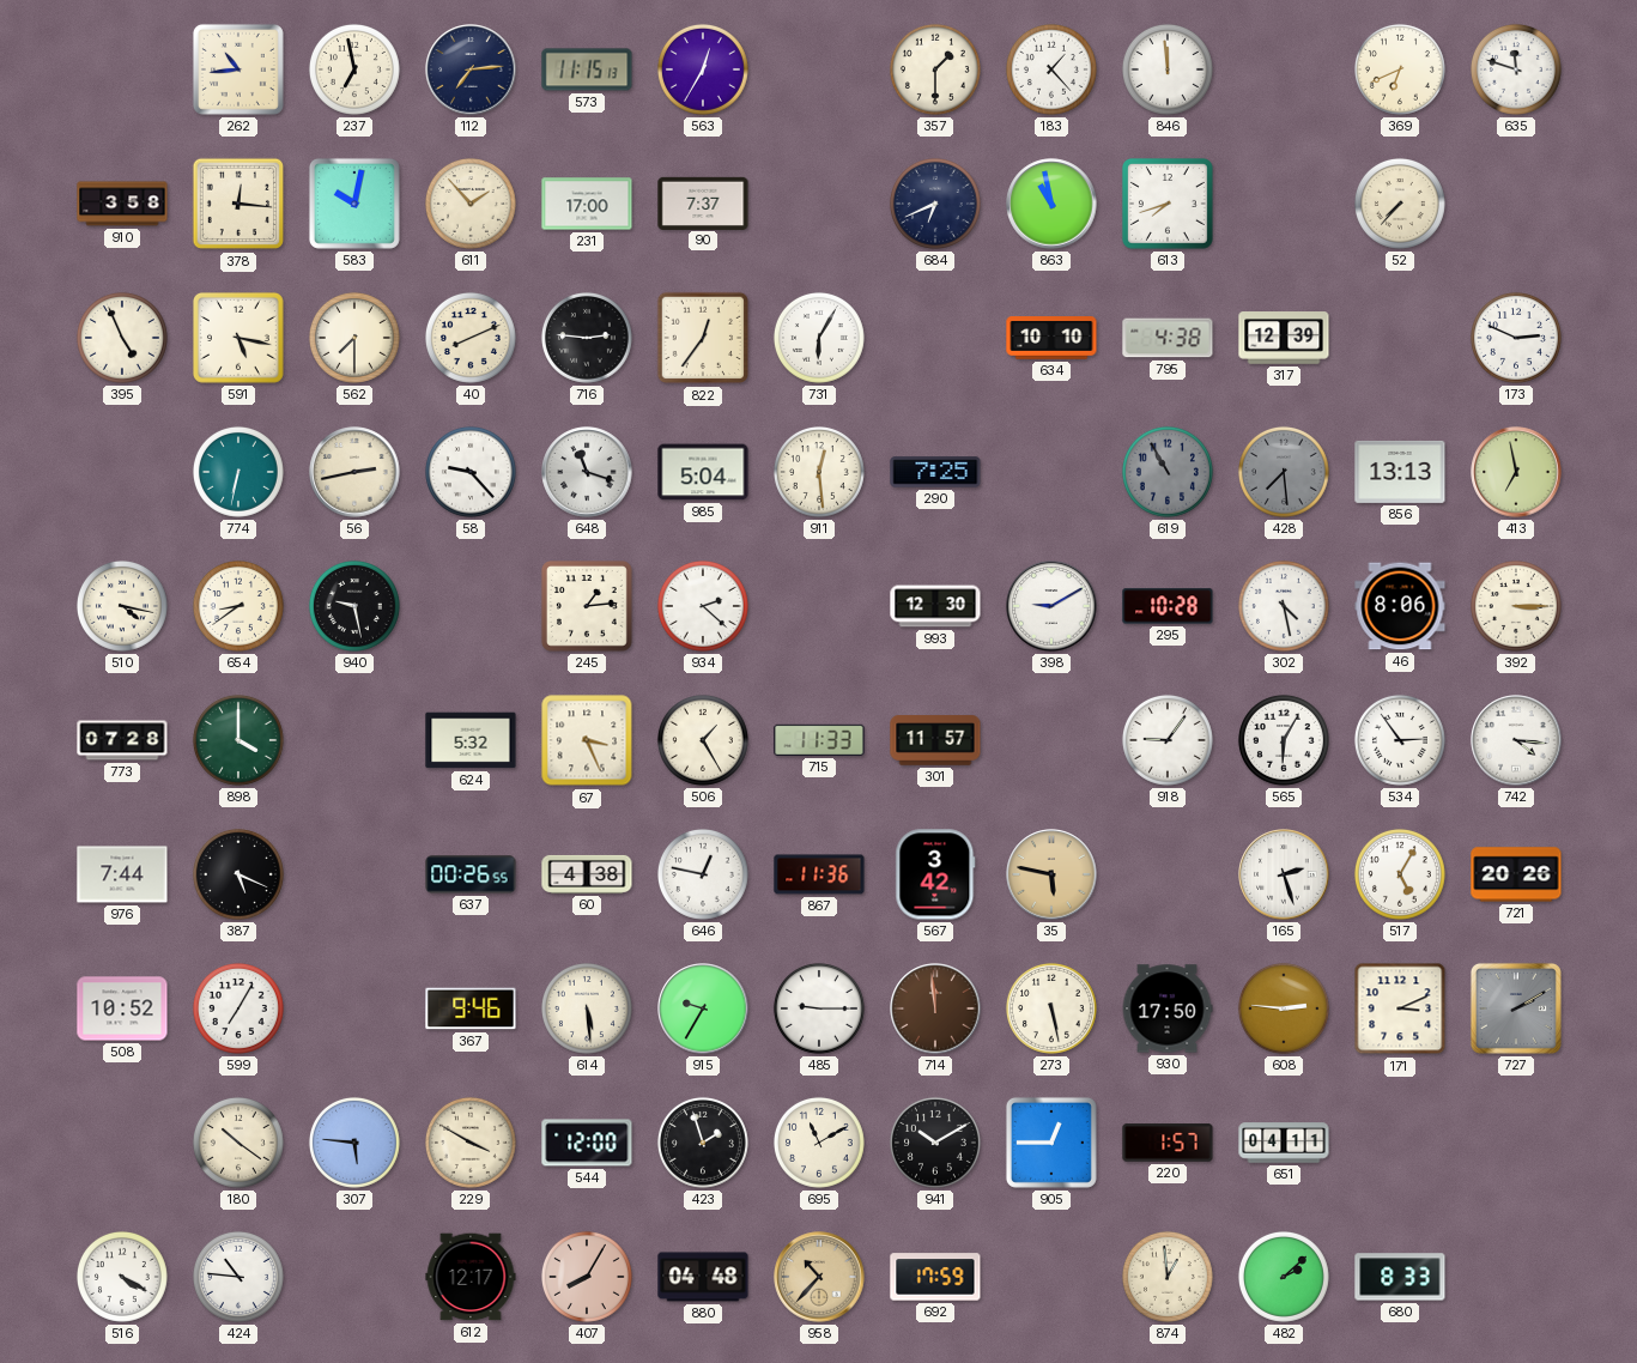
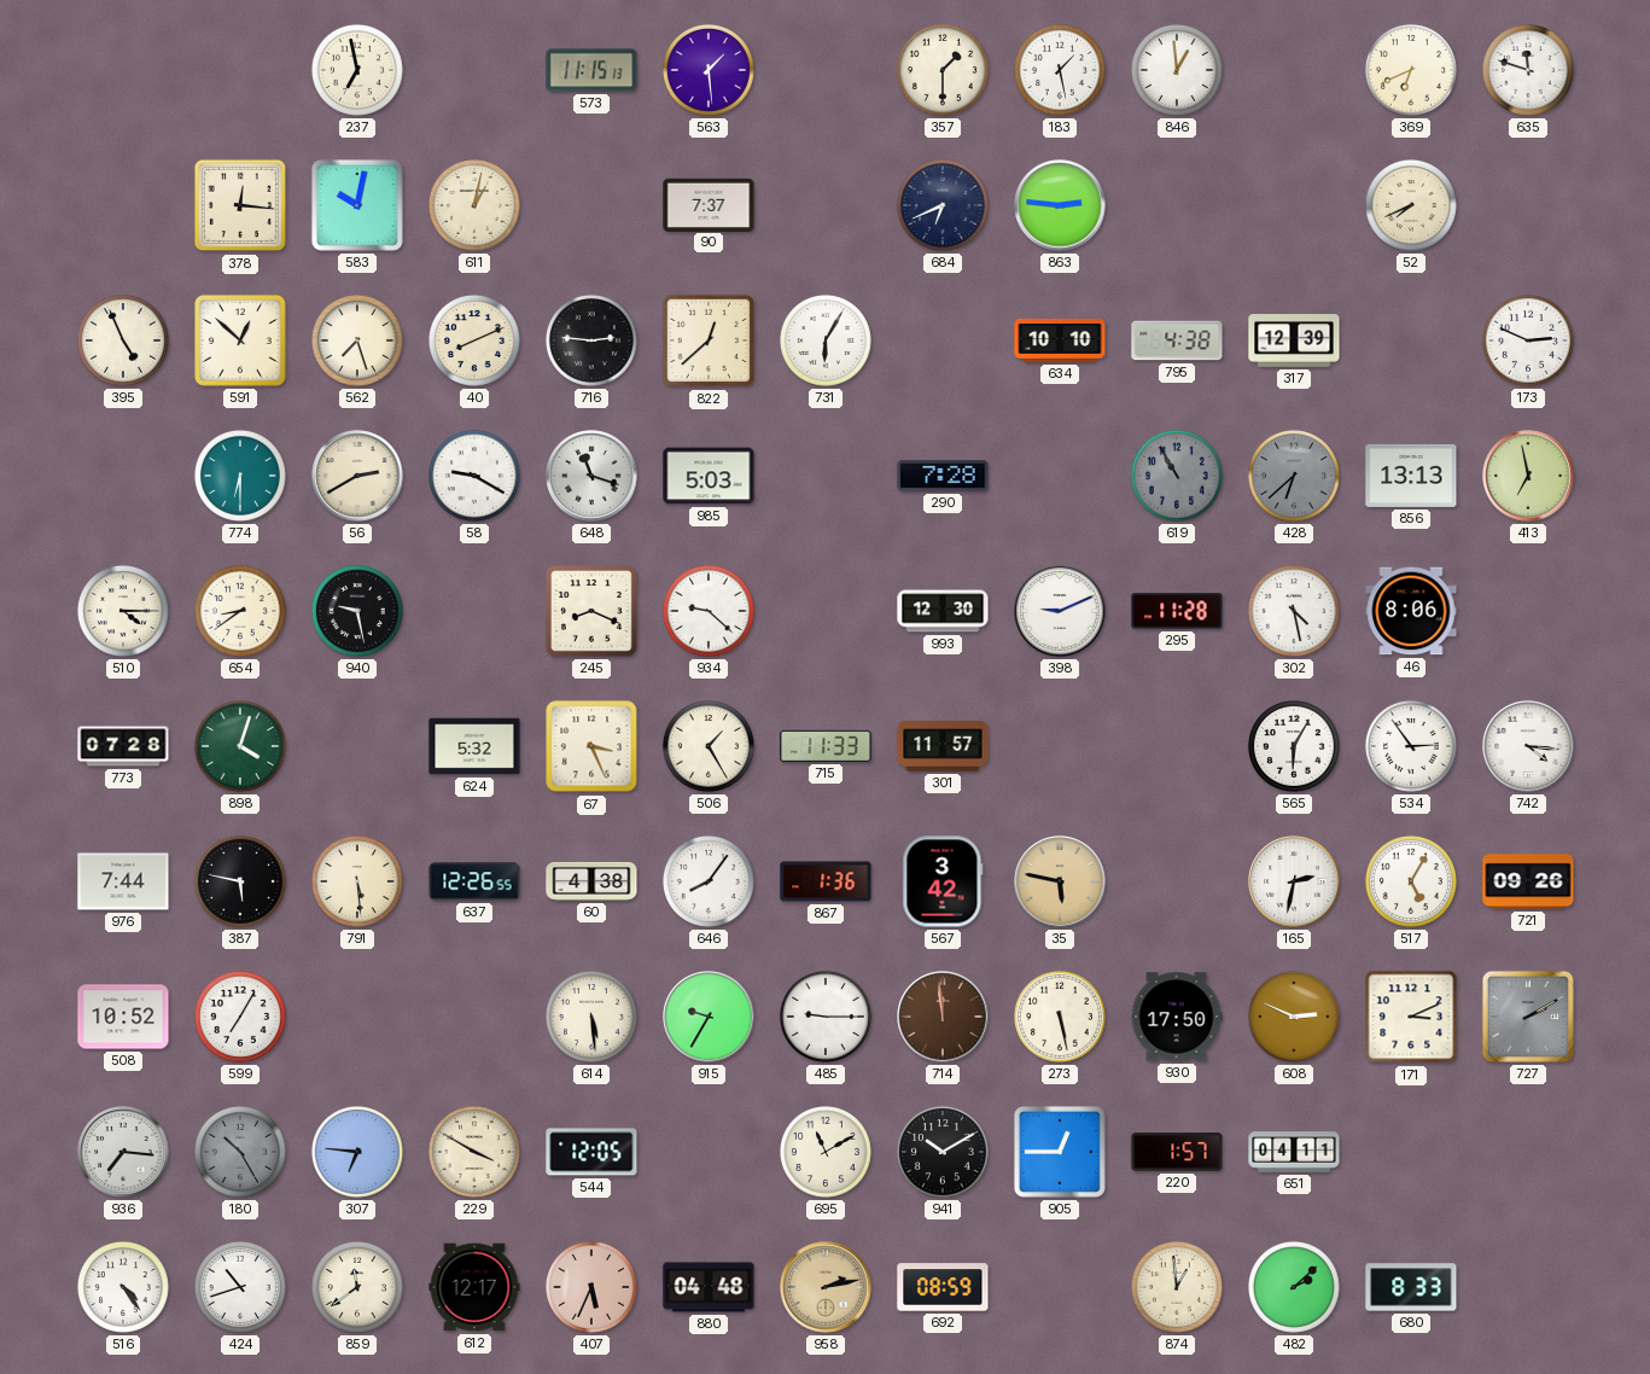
262: 10:44 -> none (238, 69)
112: 7:14 -> none (471, 69)
563: 12:35 -> 1:29 (709, 70)
183: 1:23 -> 1:28 (1060, 70)
846: 11:59 -> 12:59 (1177, 70)
910: 3:58 -> none (122, 204)
611: 1:53 -> 1:02 (474, 205)
231: 17:00 -> none (587, 204)
863: 10:58 -> 2:46 (1060, 205)
613: 7:42 -> none (1169, 205)
52: 7:37 -> 7:41 (1411, 205)
591: 5:17 -> 12:52 (241, 342)
562: 7:30 -> 7:27 (357, 340)
822: 12:36 -> 12:38 (709, 340)
774: 6:32 -> 6:30 (240, 476)
56: 2:43 -> 2:40 (357, 476)
58: 9:23 -> 9:20 (474, 476)
985: 5:04 -> 5:03 (709, 476)
911: 12:29 -> none (819, 472)
290: 7:25 -> 7:28 (943, 476)
428: 7:29 -> 6:38 (1294, 476)
510: 4:17 -> 4:15 (123, 611)
245: 1:14 -> 8:19 (593, 612)
934: 2:22 -> 9:22 (709, 611)
398: 9:10 -> 9:11 (1060, 611)
295: 10:28 -> 11:28 (1177, 611)
392: 3:15 -> none (1516, 606)
898: 4:00 -> 4:03 (240, 746)
918: 9:06 -> none (1168, 740)
387: 5:19 -> 5:47 (240, 881)
791: none -> 5:29 (357, 881)
637: 00:26 -> 12:26 (474, 881)
646: 12:47 -> 8:06 (709, 881)
867: 11:36 -> 1:36 (826, 881)
165: 2:27 -> 2:32 (1294, 881)
721: 20:26 -> 09:26 (1528, 881)
367: 9:46 -> none (471, 1008)
608: 2:46 -> 2:49 (1294, 1017)
936: none -> 7:16 (123, 1152)
180: 10:21 -> 10:25 (240, 1152)
180 dial: cream -> grey (240, 1152)
307: 5:46 -> 6:46 (357, 1152)
544: 12:00 -> 12:05 (591, 1152)
423: 1:57 -> none (703, 1143)
516: 4:20 -> 4:24 (123, 1287)
424: 10:46 -> 10:42 (240, 1287)
859: none -> 11:39 (357, 1287)
407: 8:05 -> 5:34 (591, 1287)
958: 10:37 -> 2:13 (826, 1287)
692: 17:59 -> 08:59 (943, 1287)
